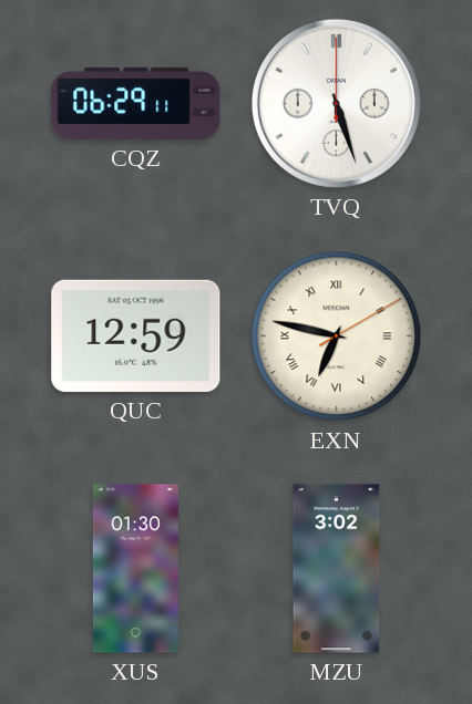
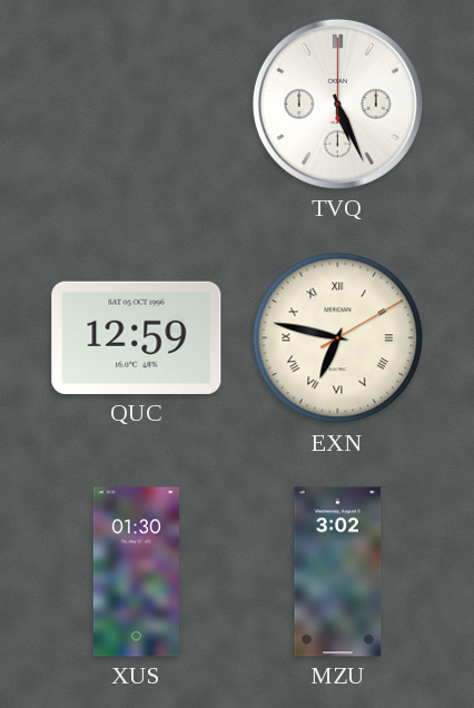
CQZ: 06:29 -> none (136, 103)
TVQ: 5:27 -> 5:26 (337, 104)
